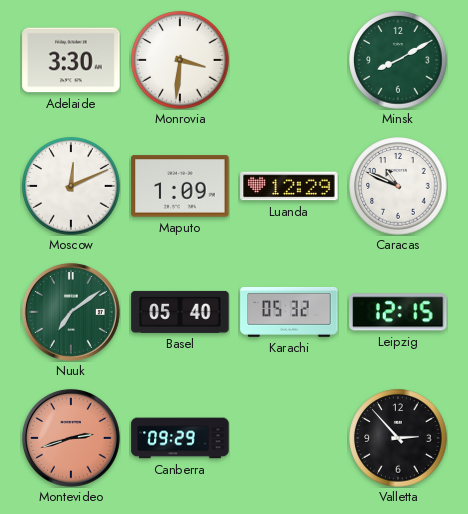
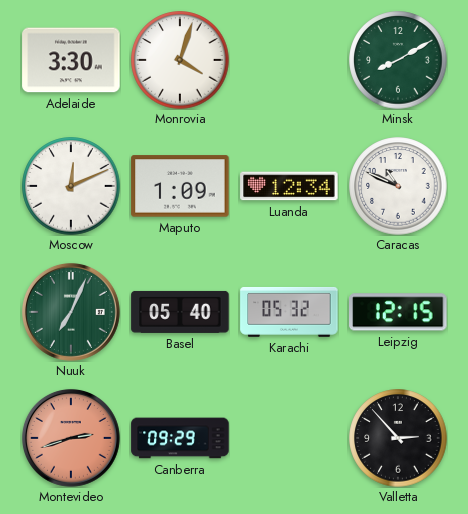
Monrovia: 3:31 -> 4:03 (180, 60)
Luanda: 12:29 -> 12:34 (289, 186)
Nuuk: 7:09 -> 7:04 (71, 312)
